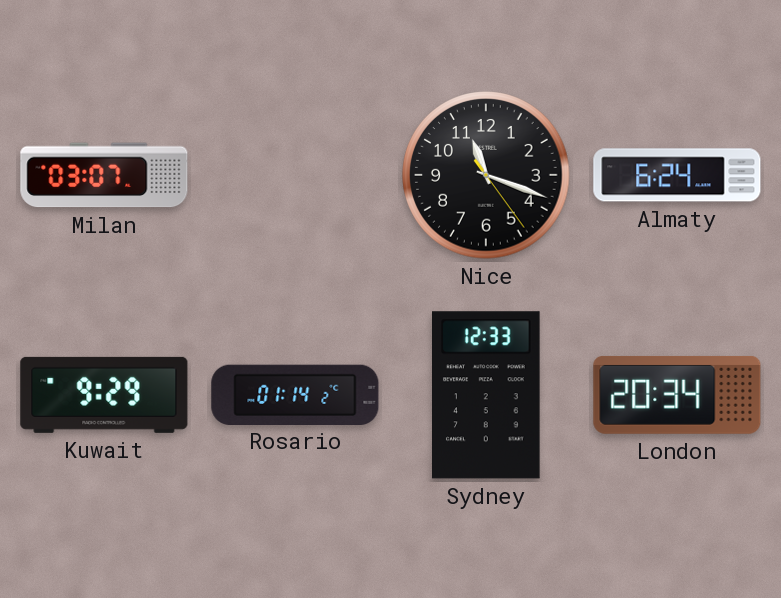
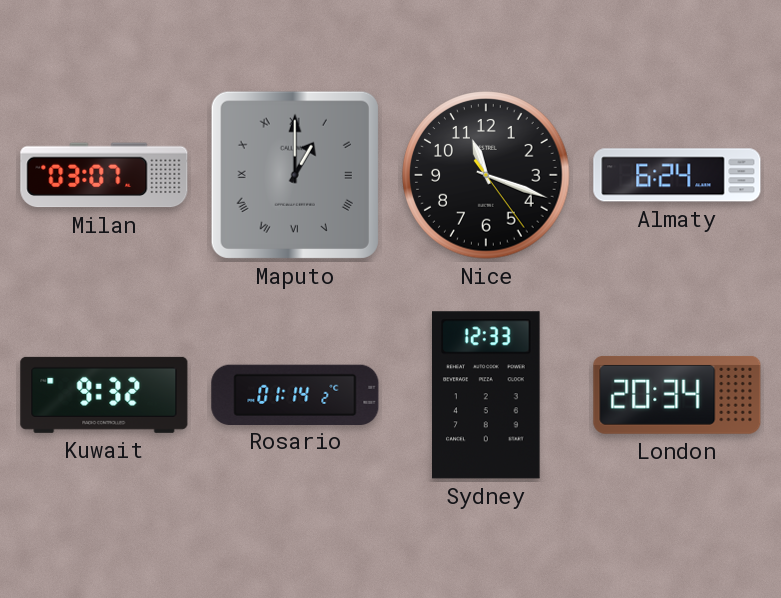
Maputo: none -> 1:00 (295, 175)
Kuwait: 9:29 -> 9:32 (104, 395)
